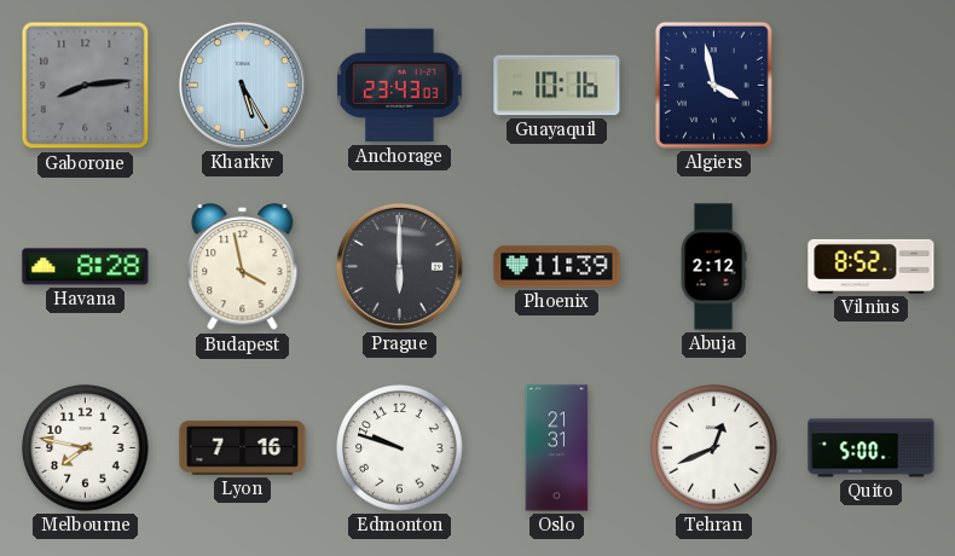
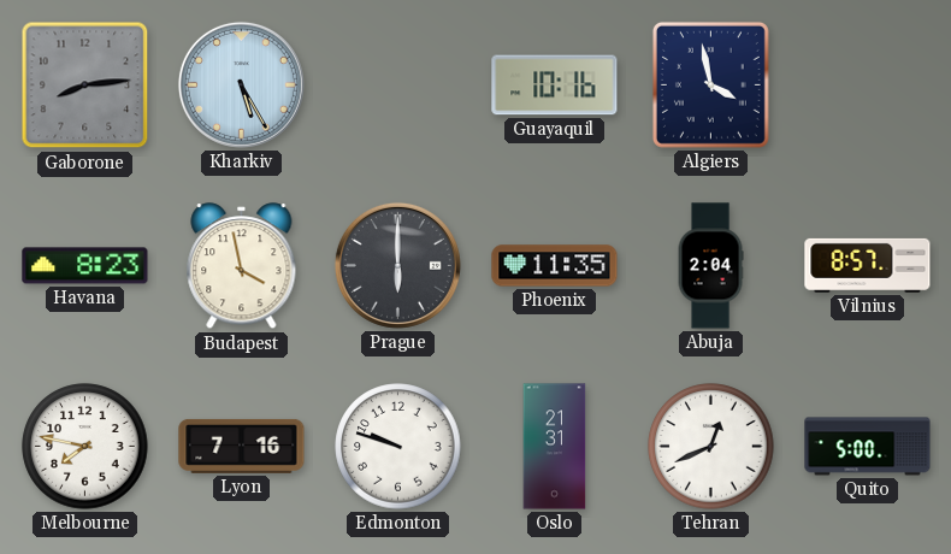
Anchorage: 23:43 -> none (400, 86)
Havana: 8:28 -> 8:23 (85, 266)
Phoenix: 11:39 -> 11:35 (555, 266)
Abuja: 2:12 -> 2:04 (710, 266)
Vilnius: 8:52 -> 8:57 (868, 265)
